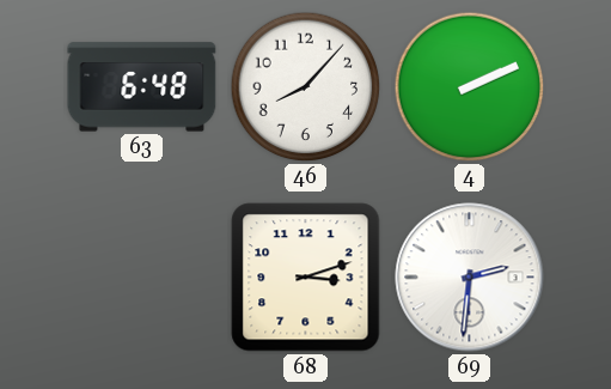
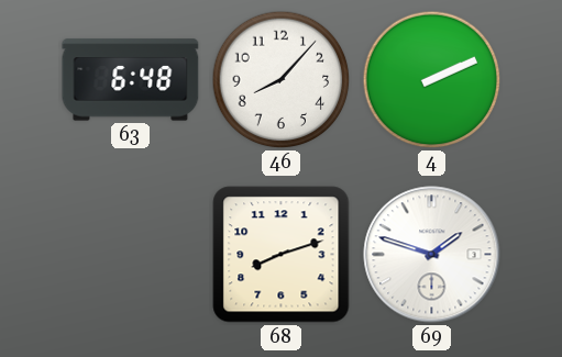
68: 3:12 -> 8:12 (282, 255)
69: 2:31 -> 1:48 (432, 255)
